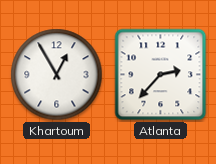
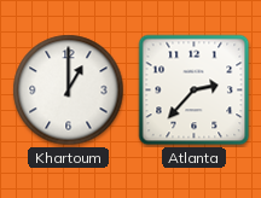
Khartoum: 12:55 -> 1:00 (69, 91)
